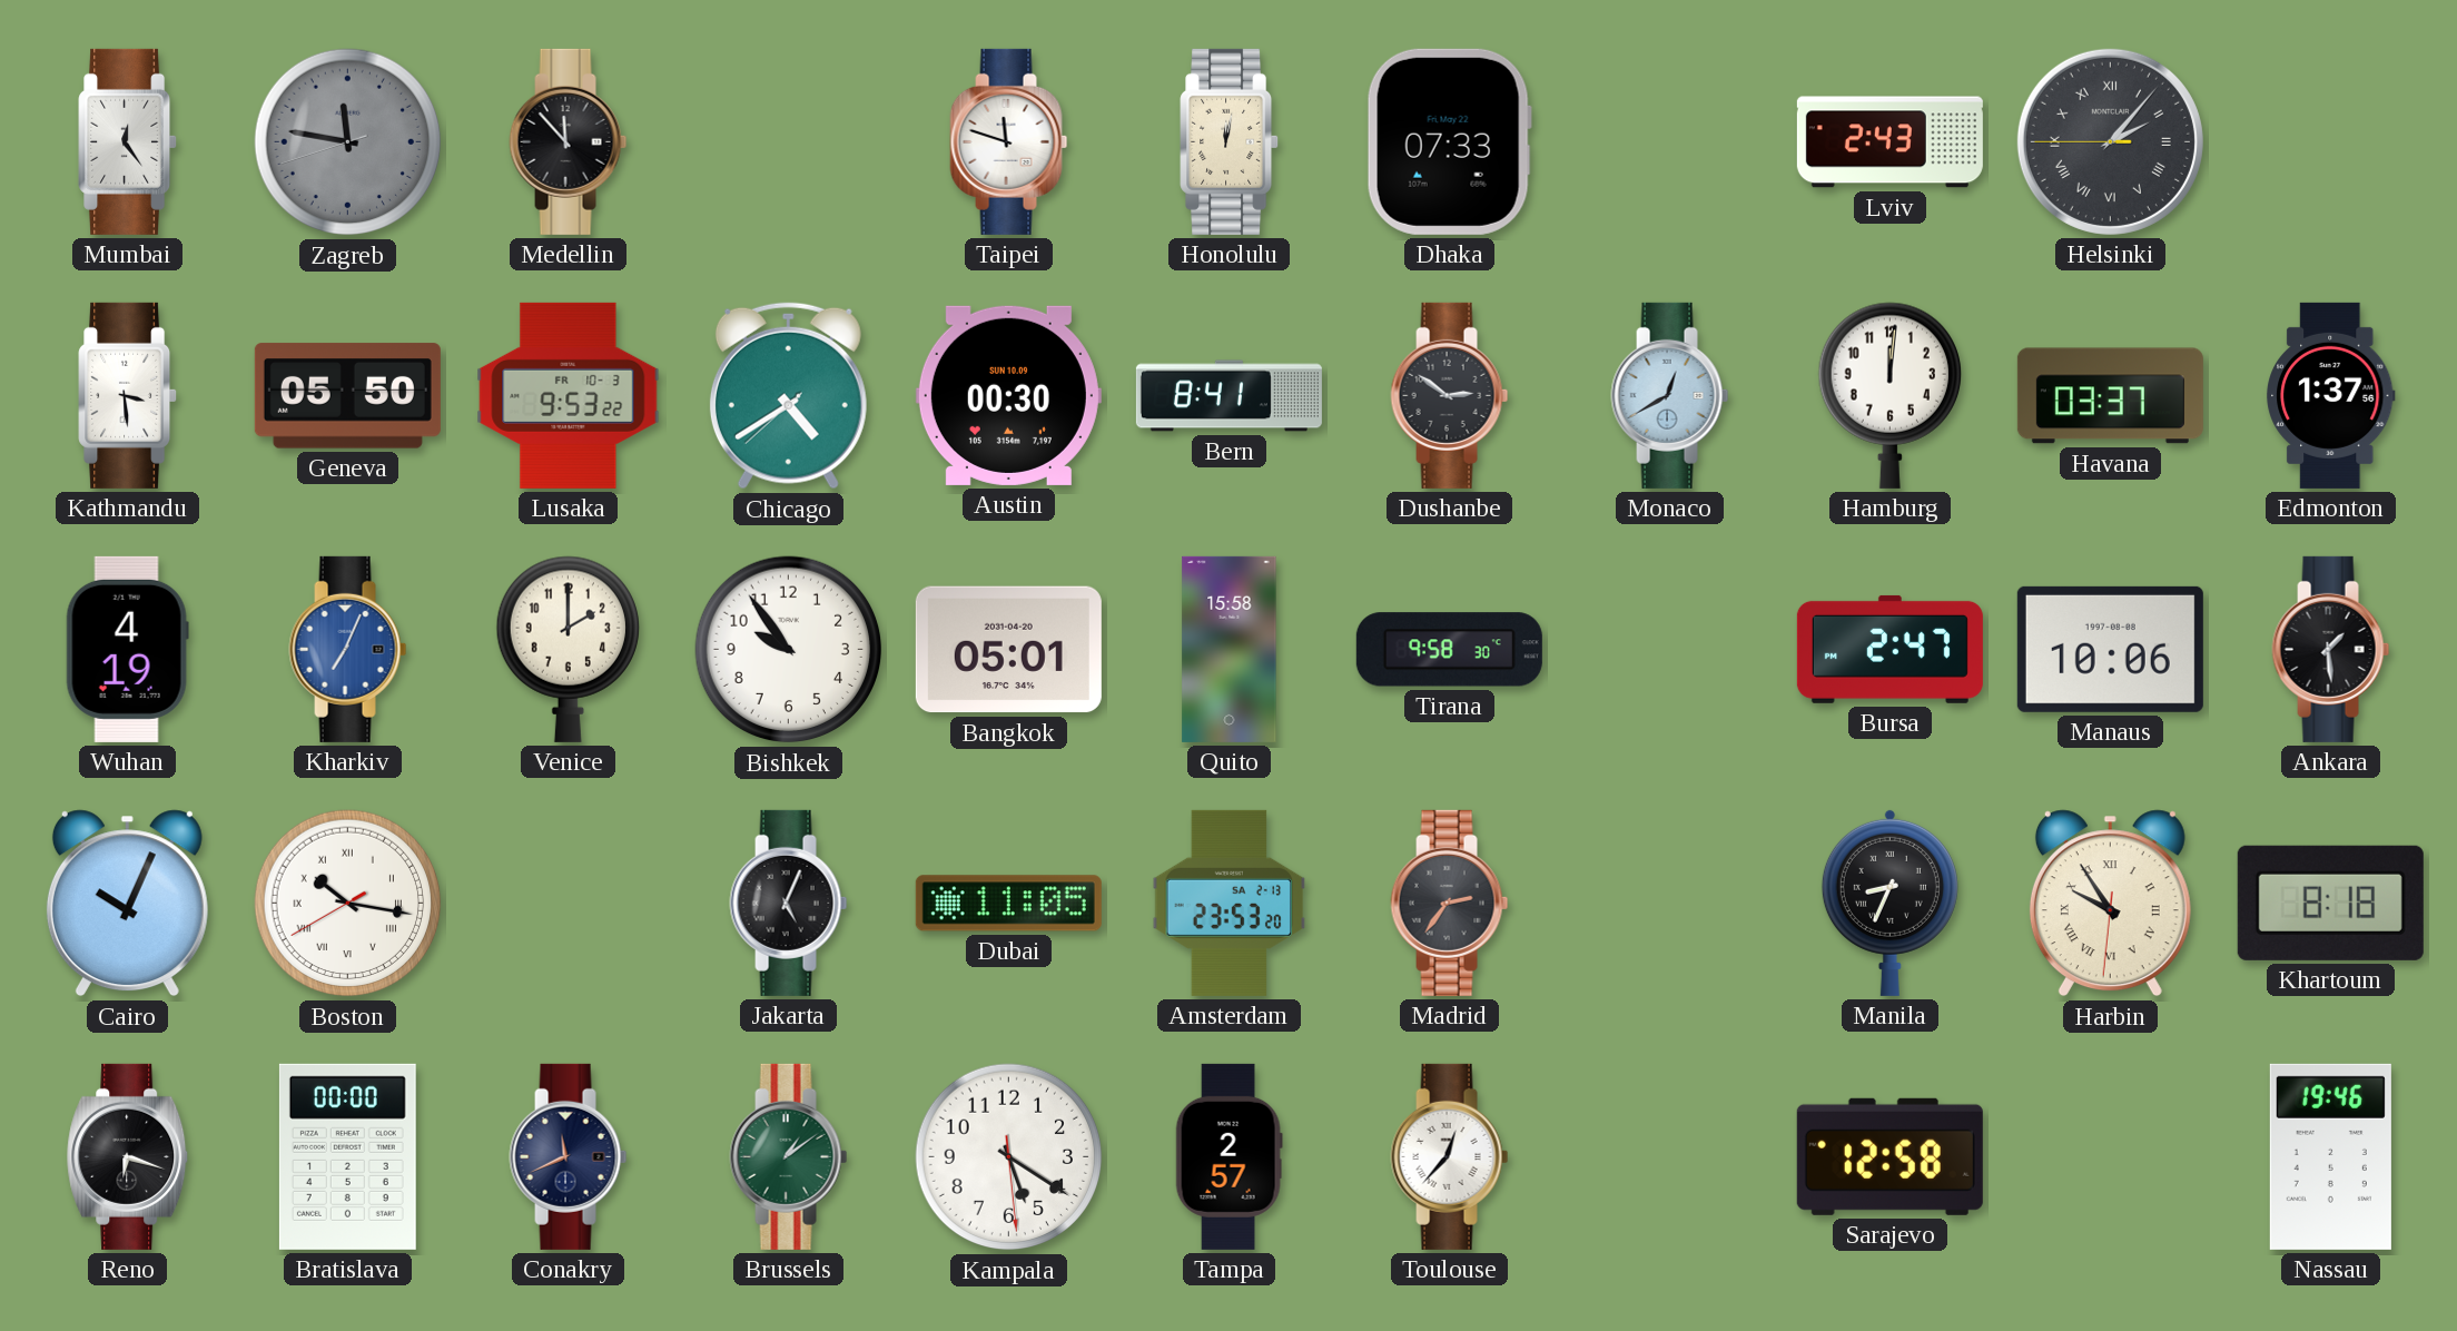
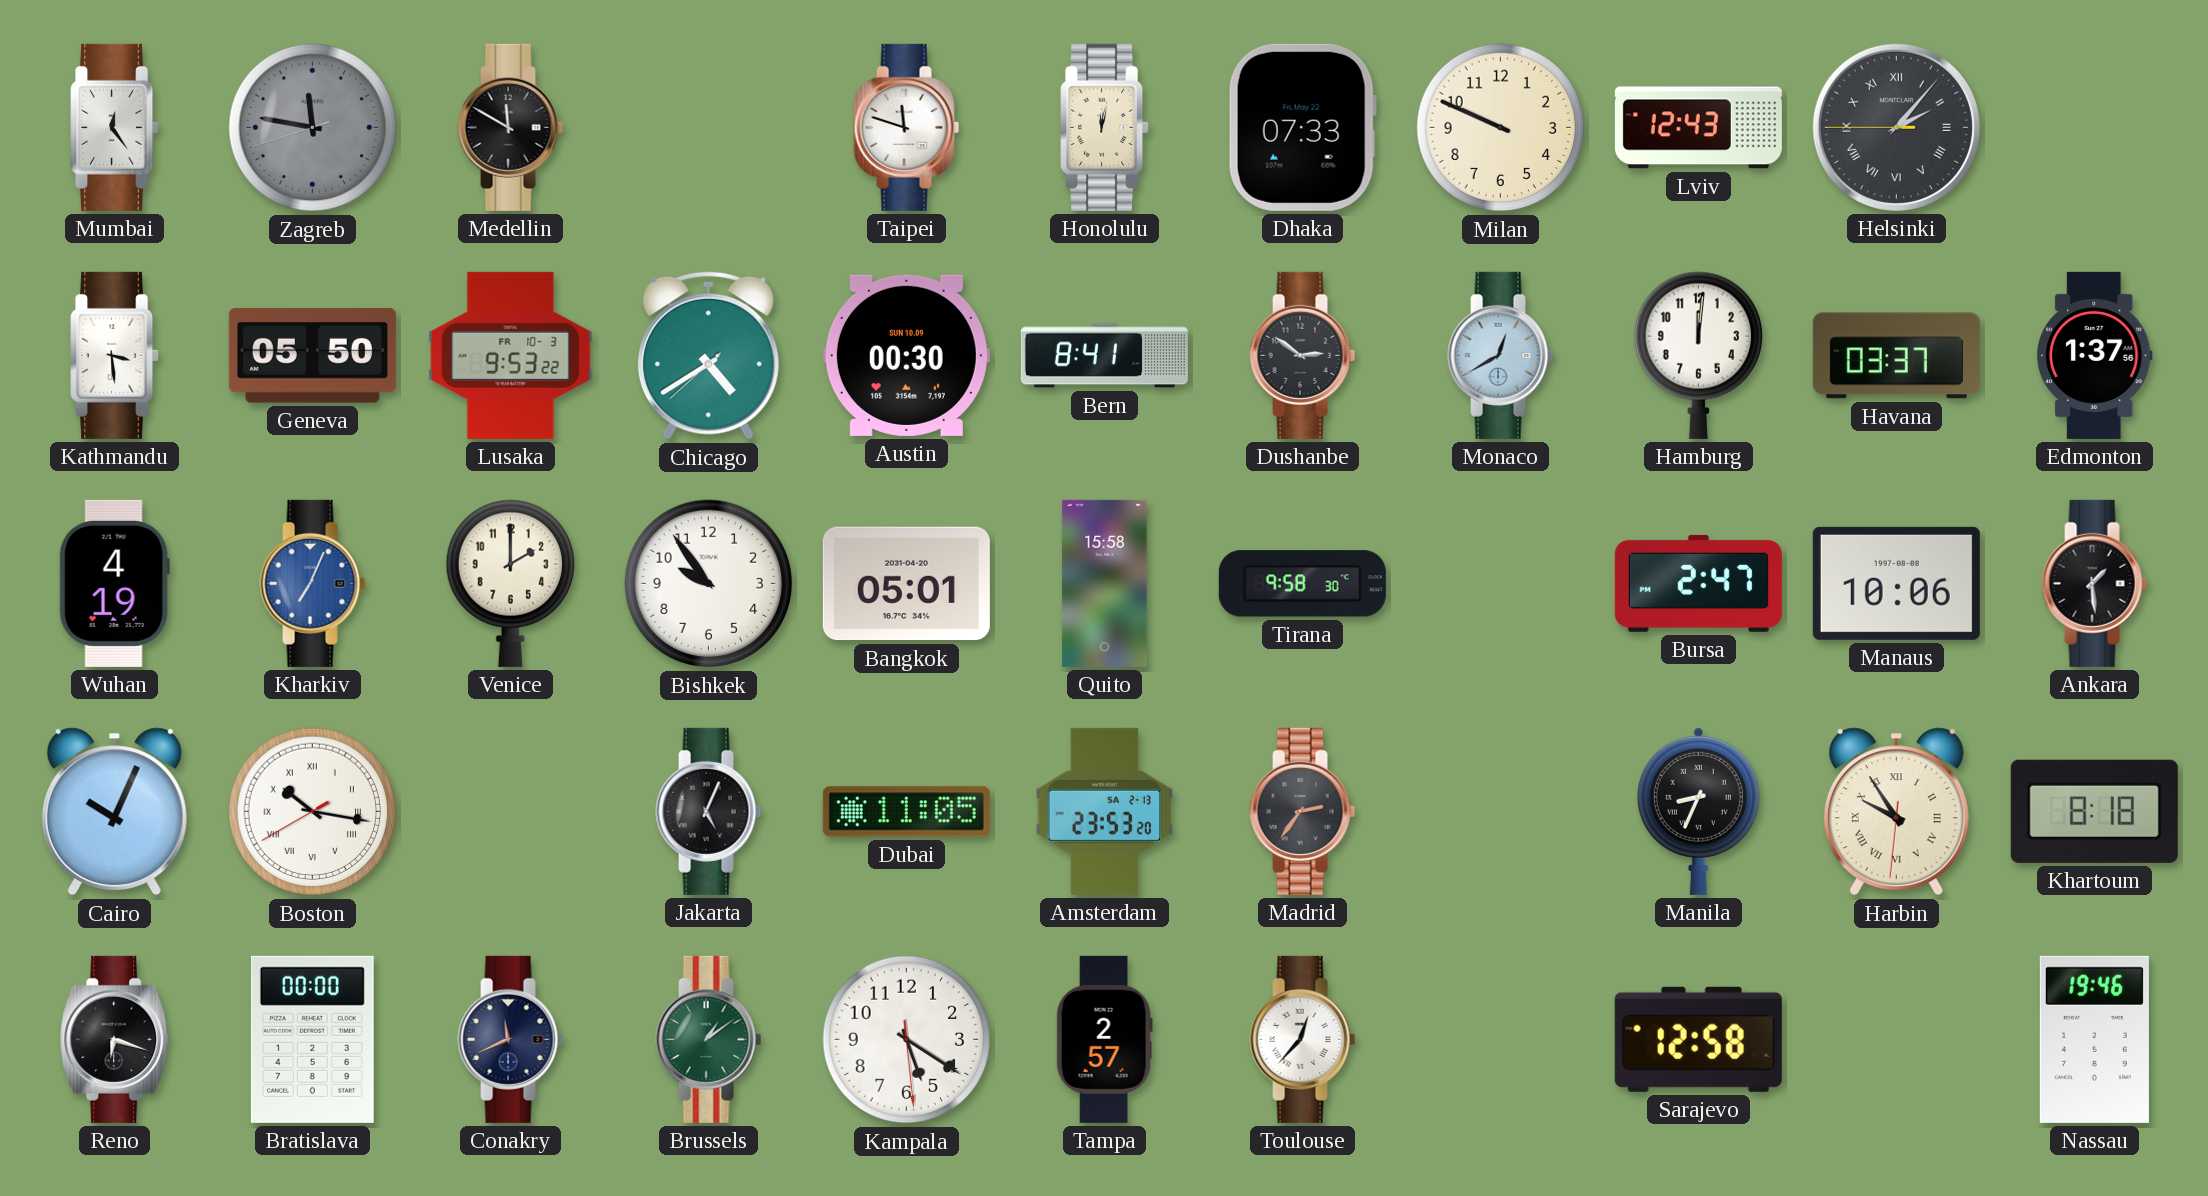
Medellin: 11:53 -> 11:50 (511, 127)
Milan: none -> 9:49 (1501, 128)
Lviv: 2:43 -> 12:43 (1698, 128)
